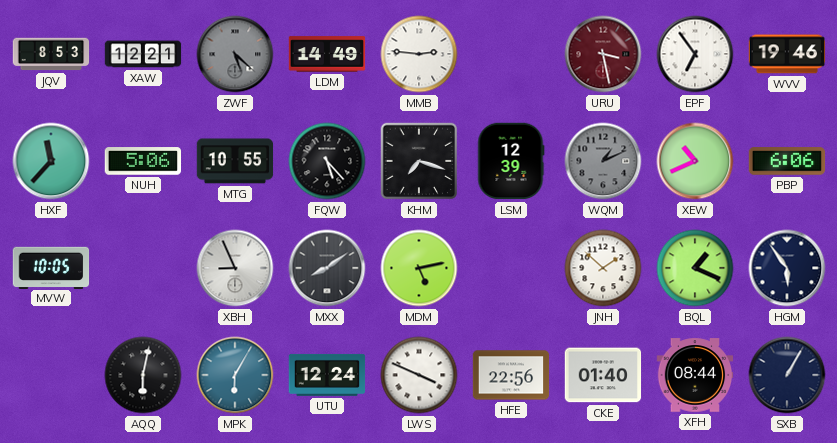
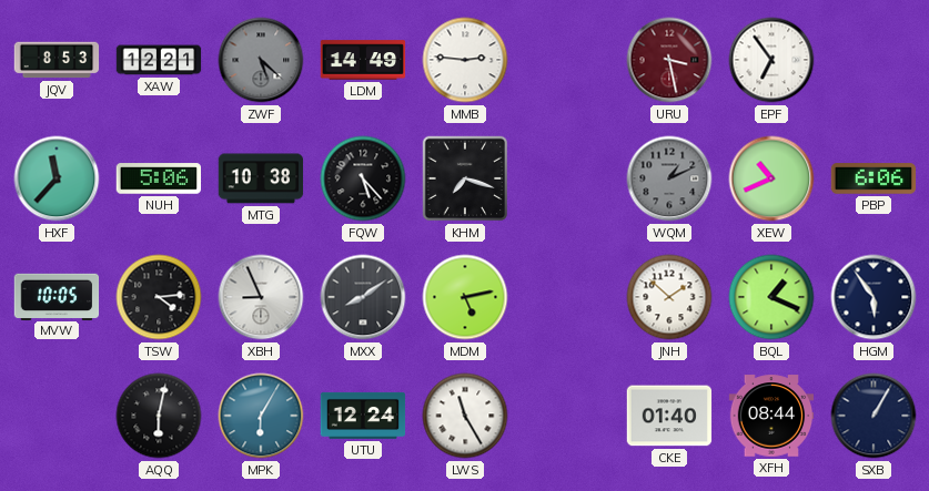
WVV: 19:46 -> none (787, 54)
MTG: 10:55 -> 10:38 (261, 178)
LSM: 12:39 -> none (511, 161)
TSW: none -> 4:14 (159, 297)
LWS: 3:49 -> 11:25 (465, 416)
HFE: 22:56 -> none (511, 375)
